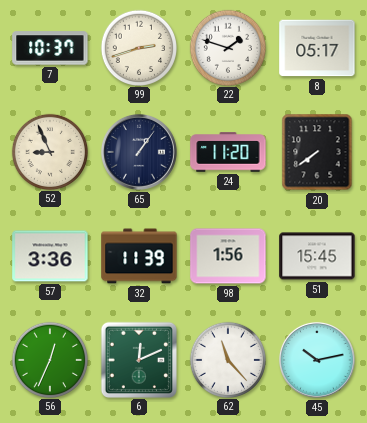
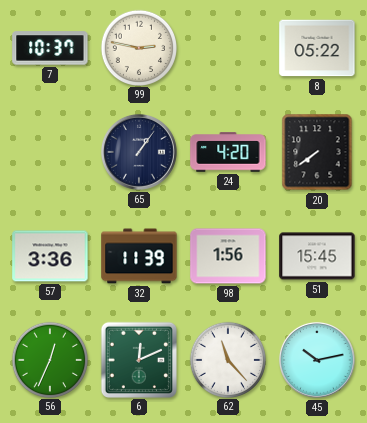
99: 2:42 -> 2:47 (138, 47)
22: 1:48 -> none (227, 47)
8: 05:17 -> 05:22 (317, 48)
52: 8:56 -> none (49, 151)
24: 11:20 -> 4:20 (228, 152)
